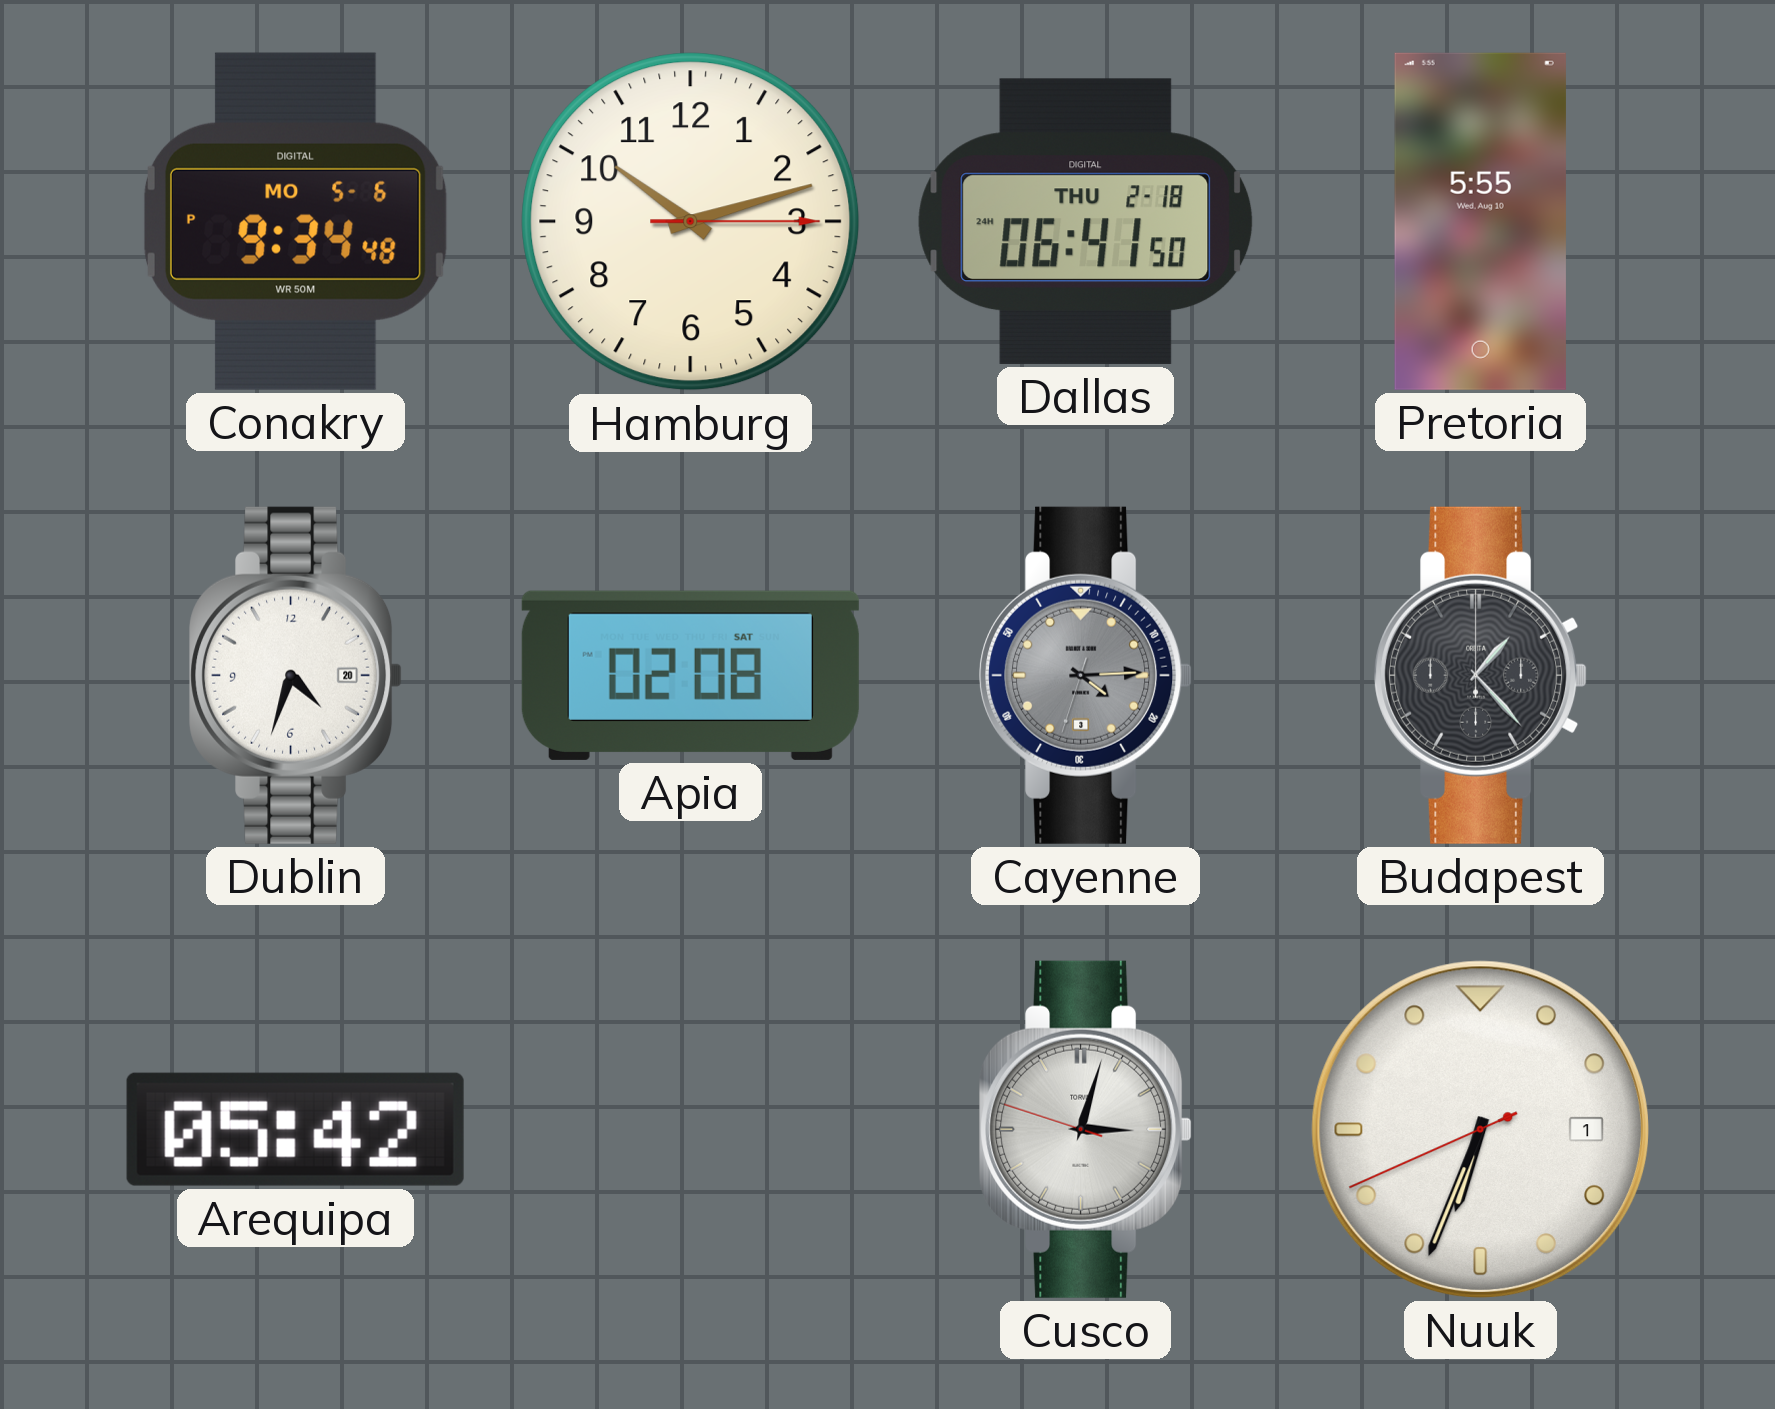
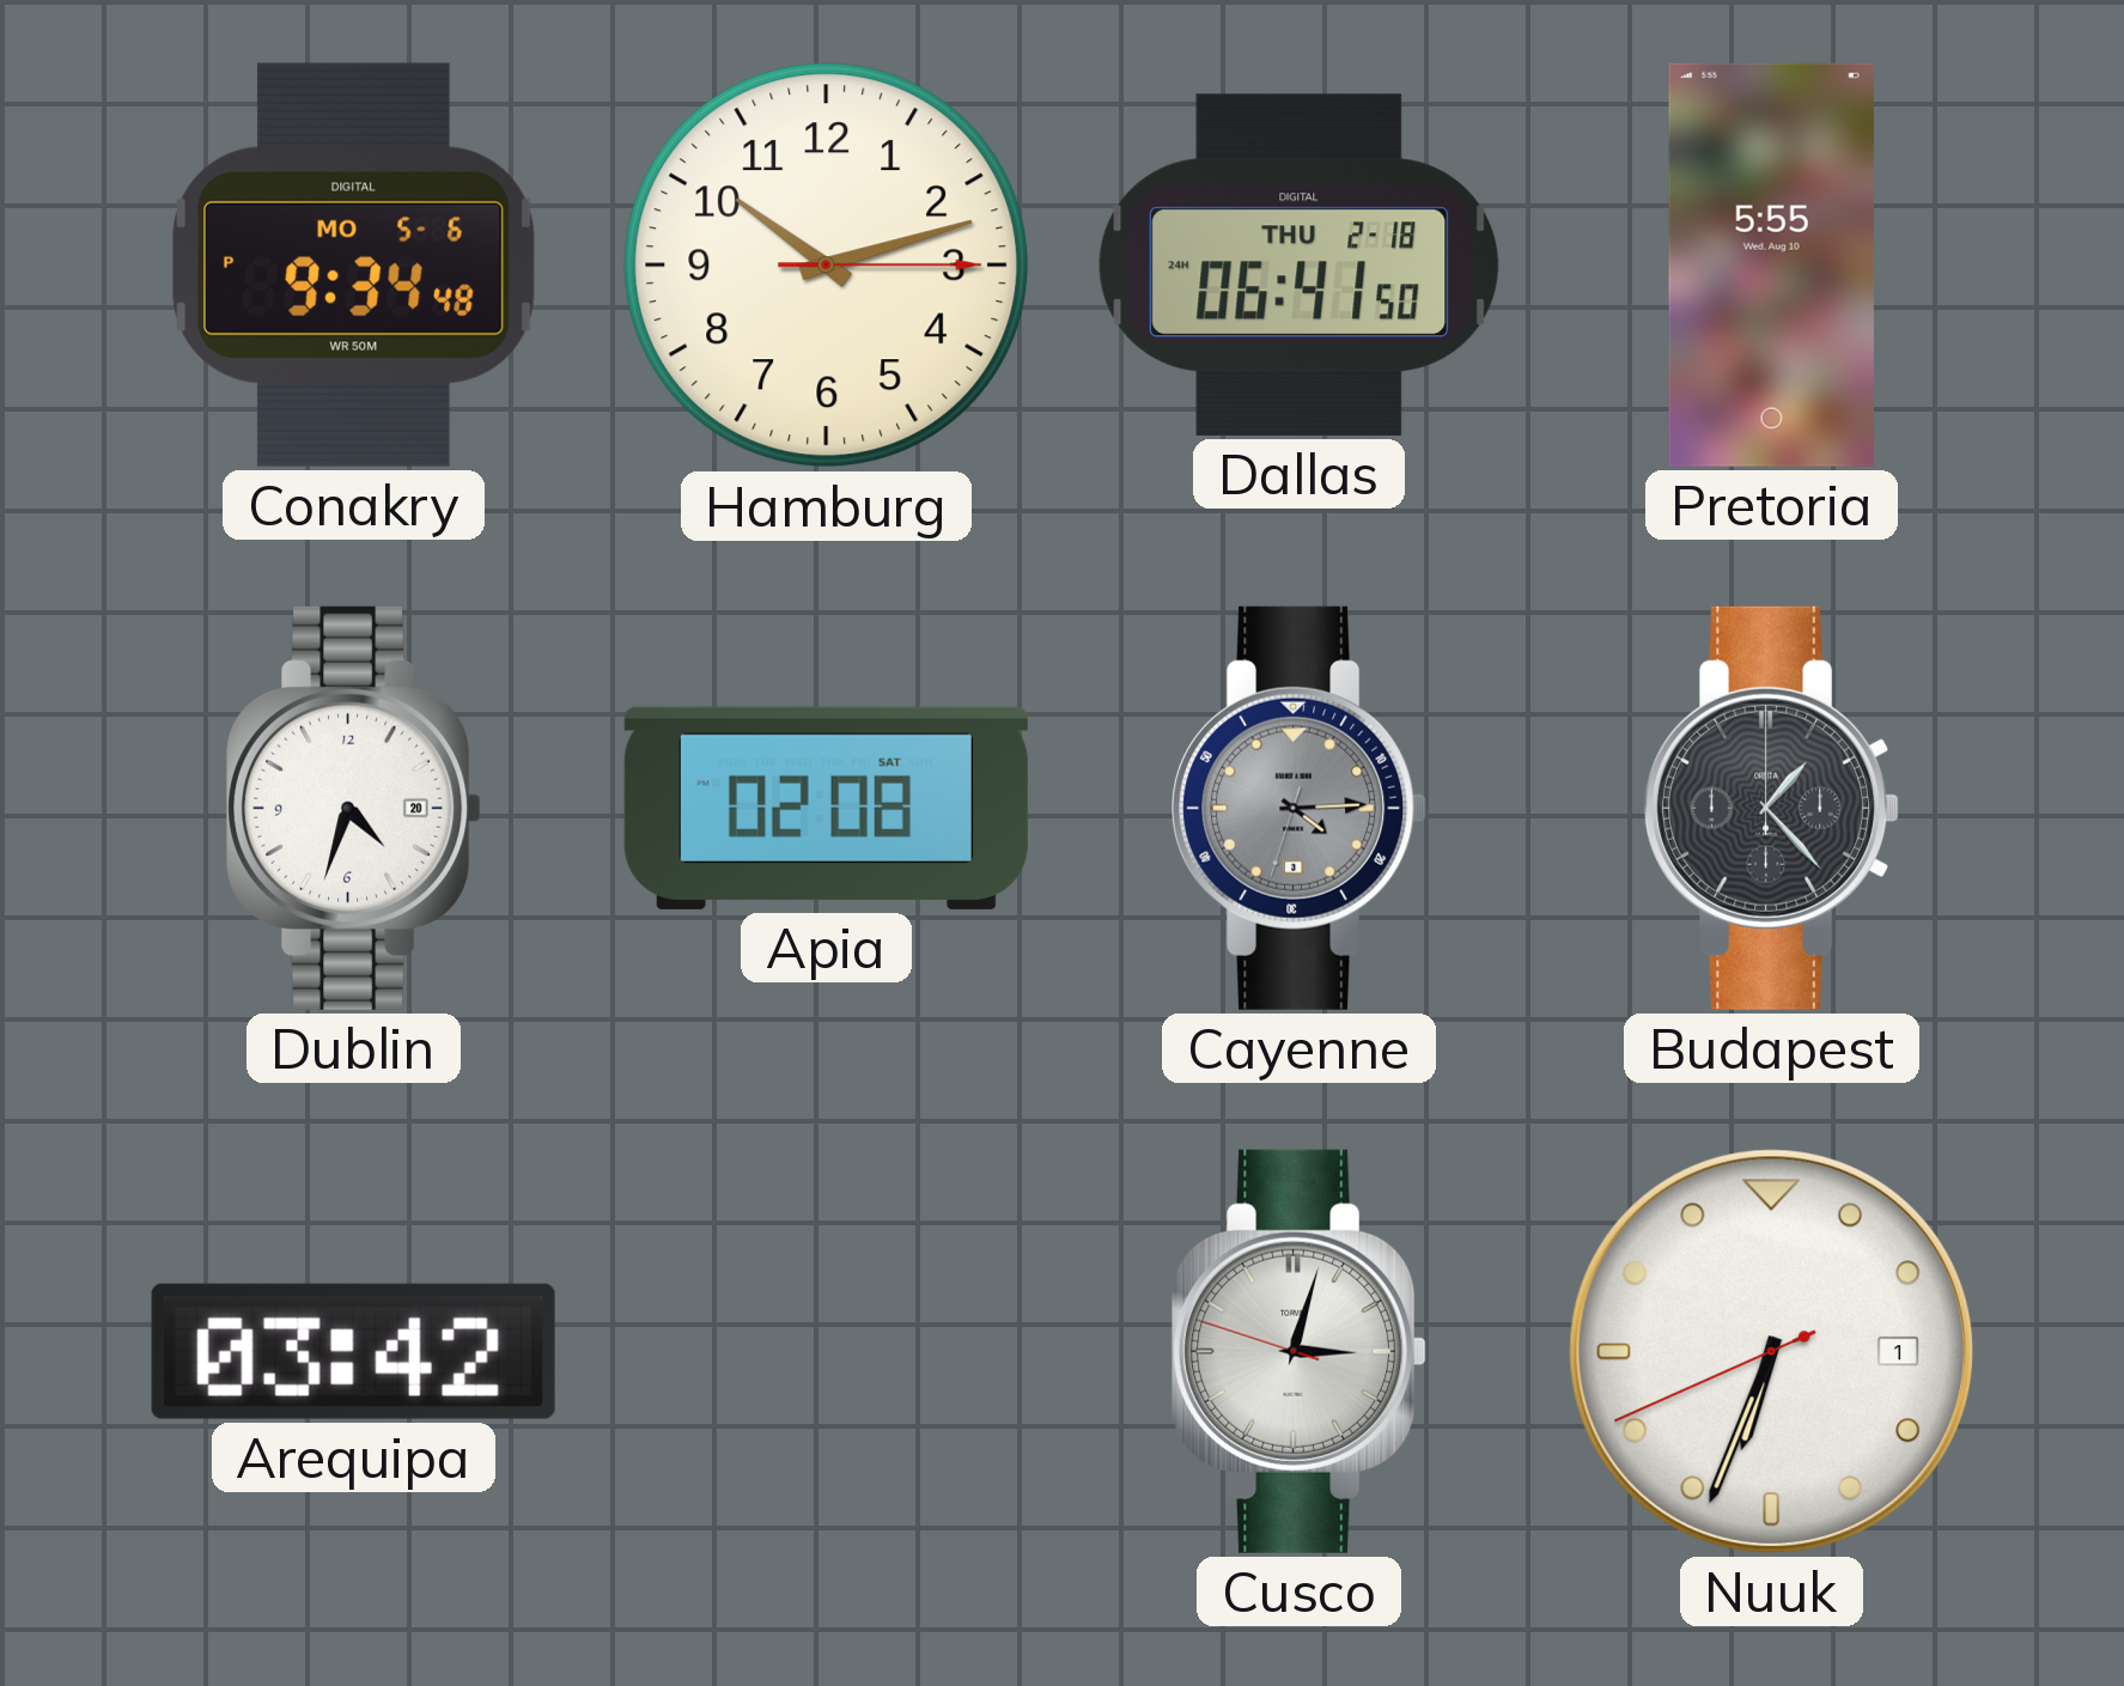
Arequipa: 05:42 -> 03:42 (353, 1351)
